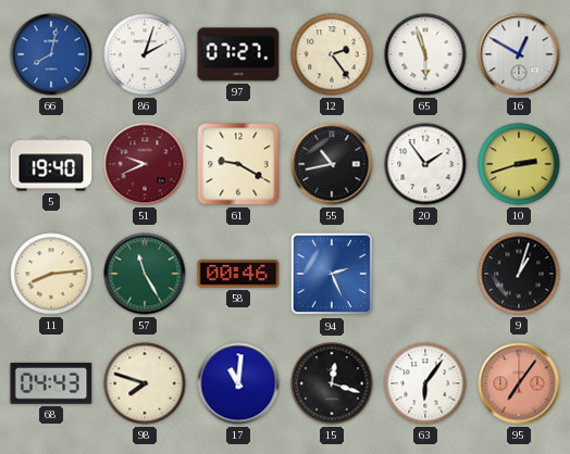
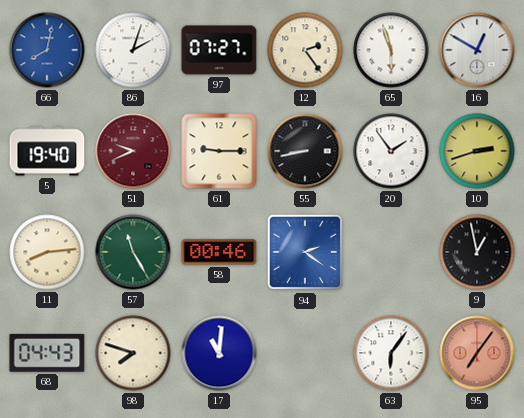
61: 9:20 -> 9:15 (219, 151)
55: 10:43 -> 8:43 (305, 151)
94: 2:26 -> 2:21 (305, 252)
9: 1:03 -> 12:58 (477, 252)
15: 12:18 -> none (332, 383)
